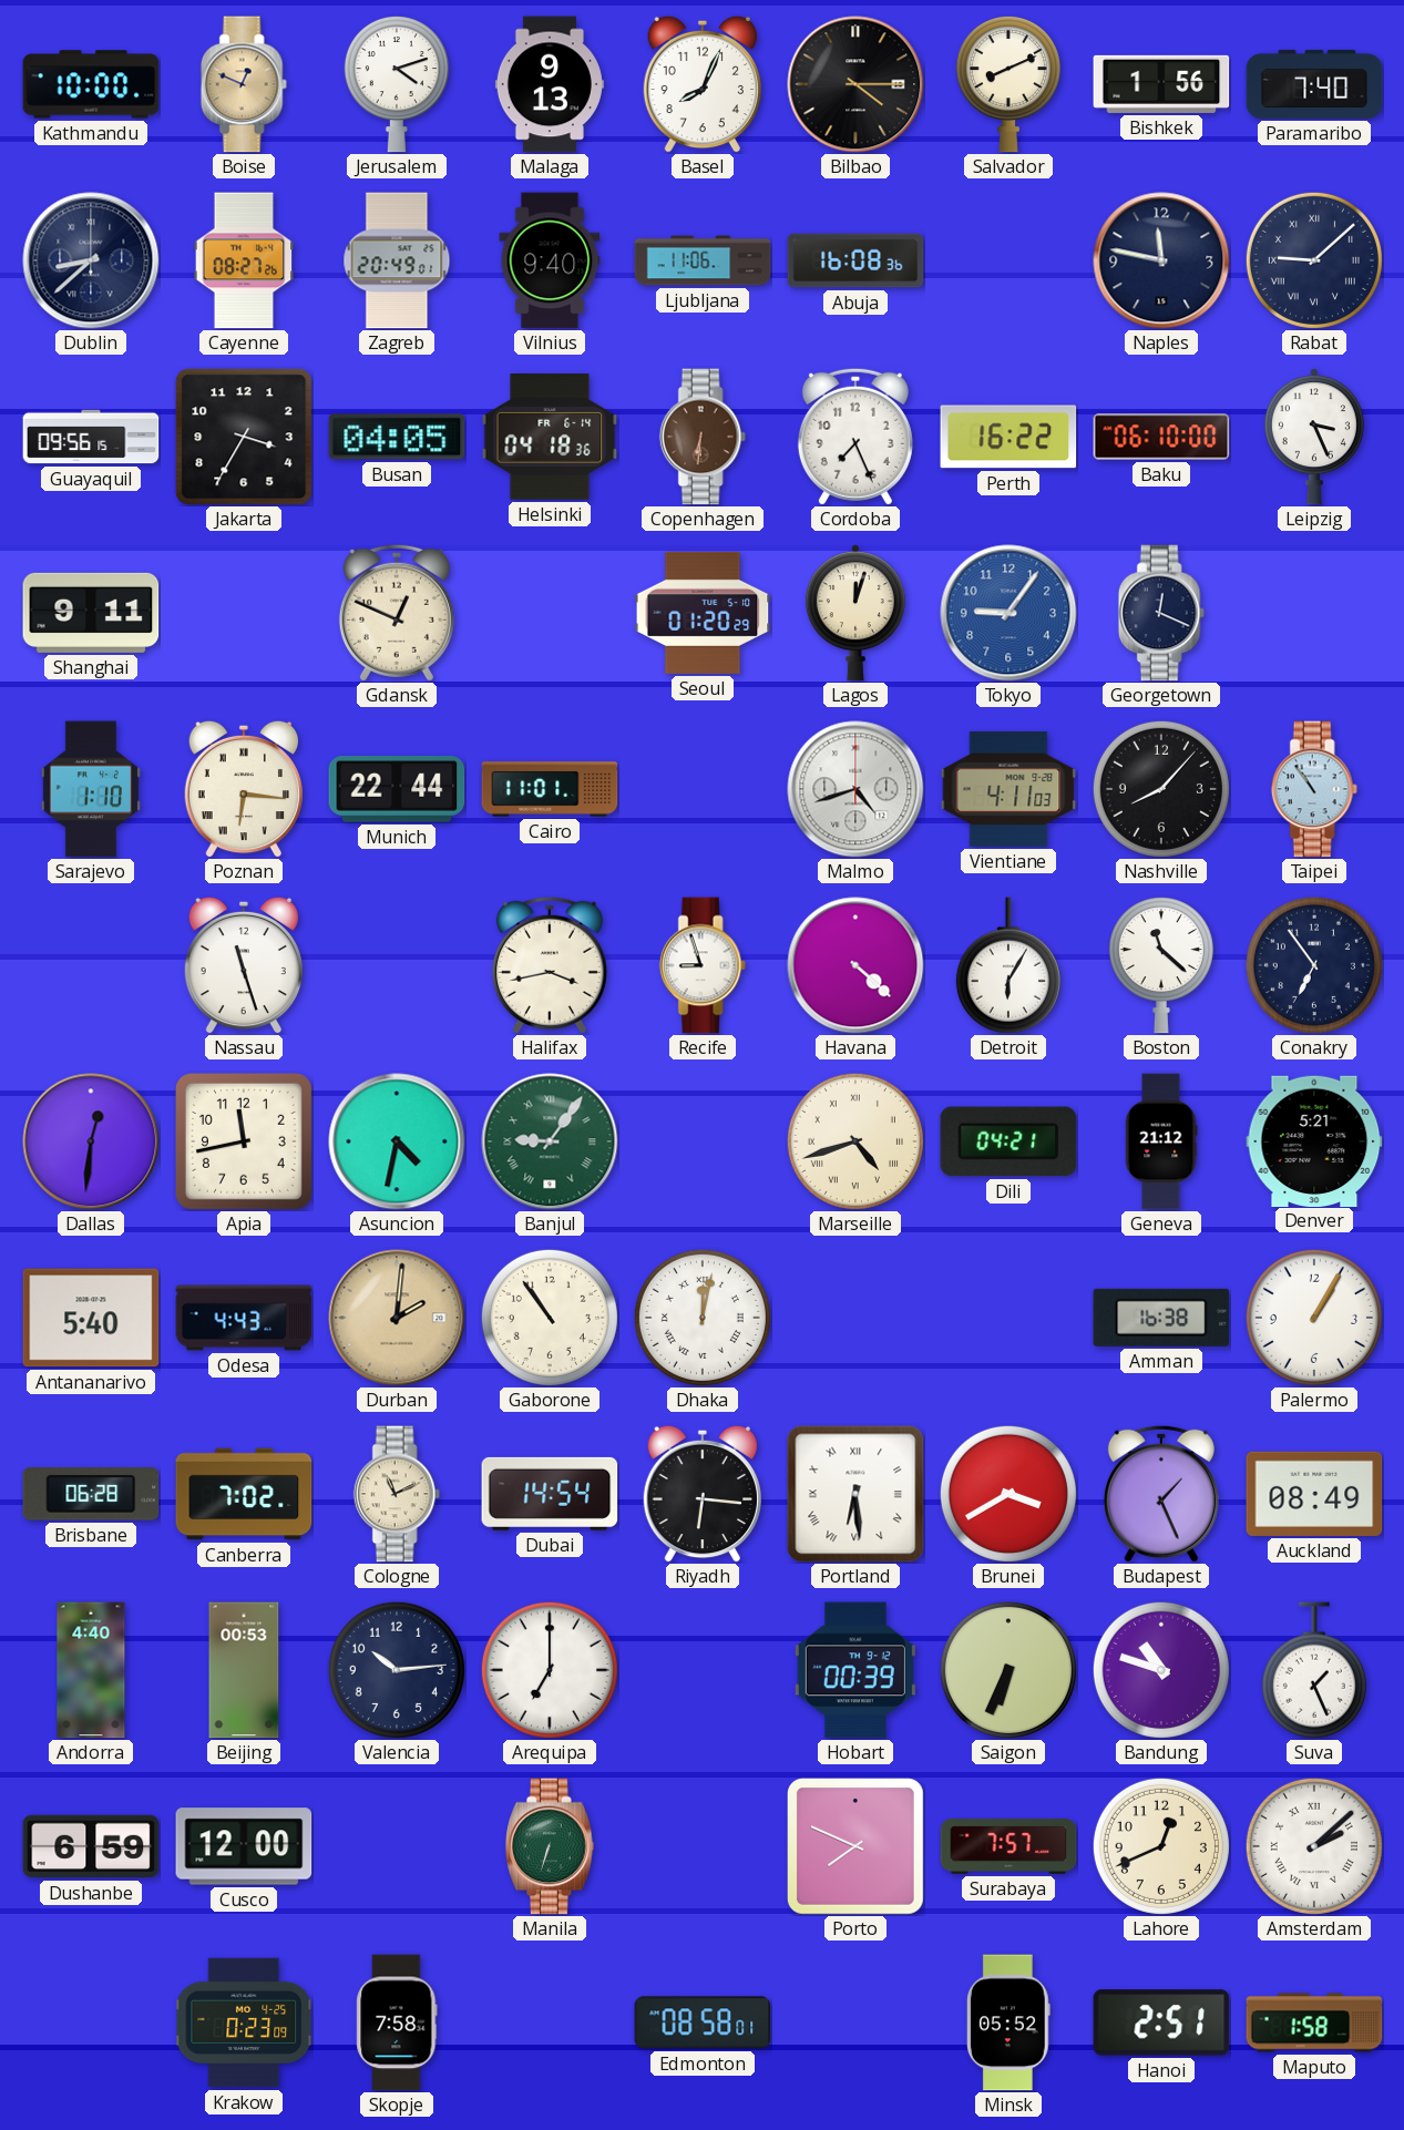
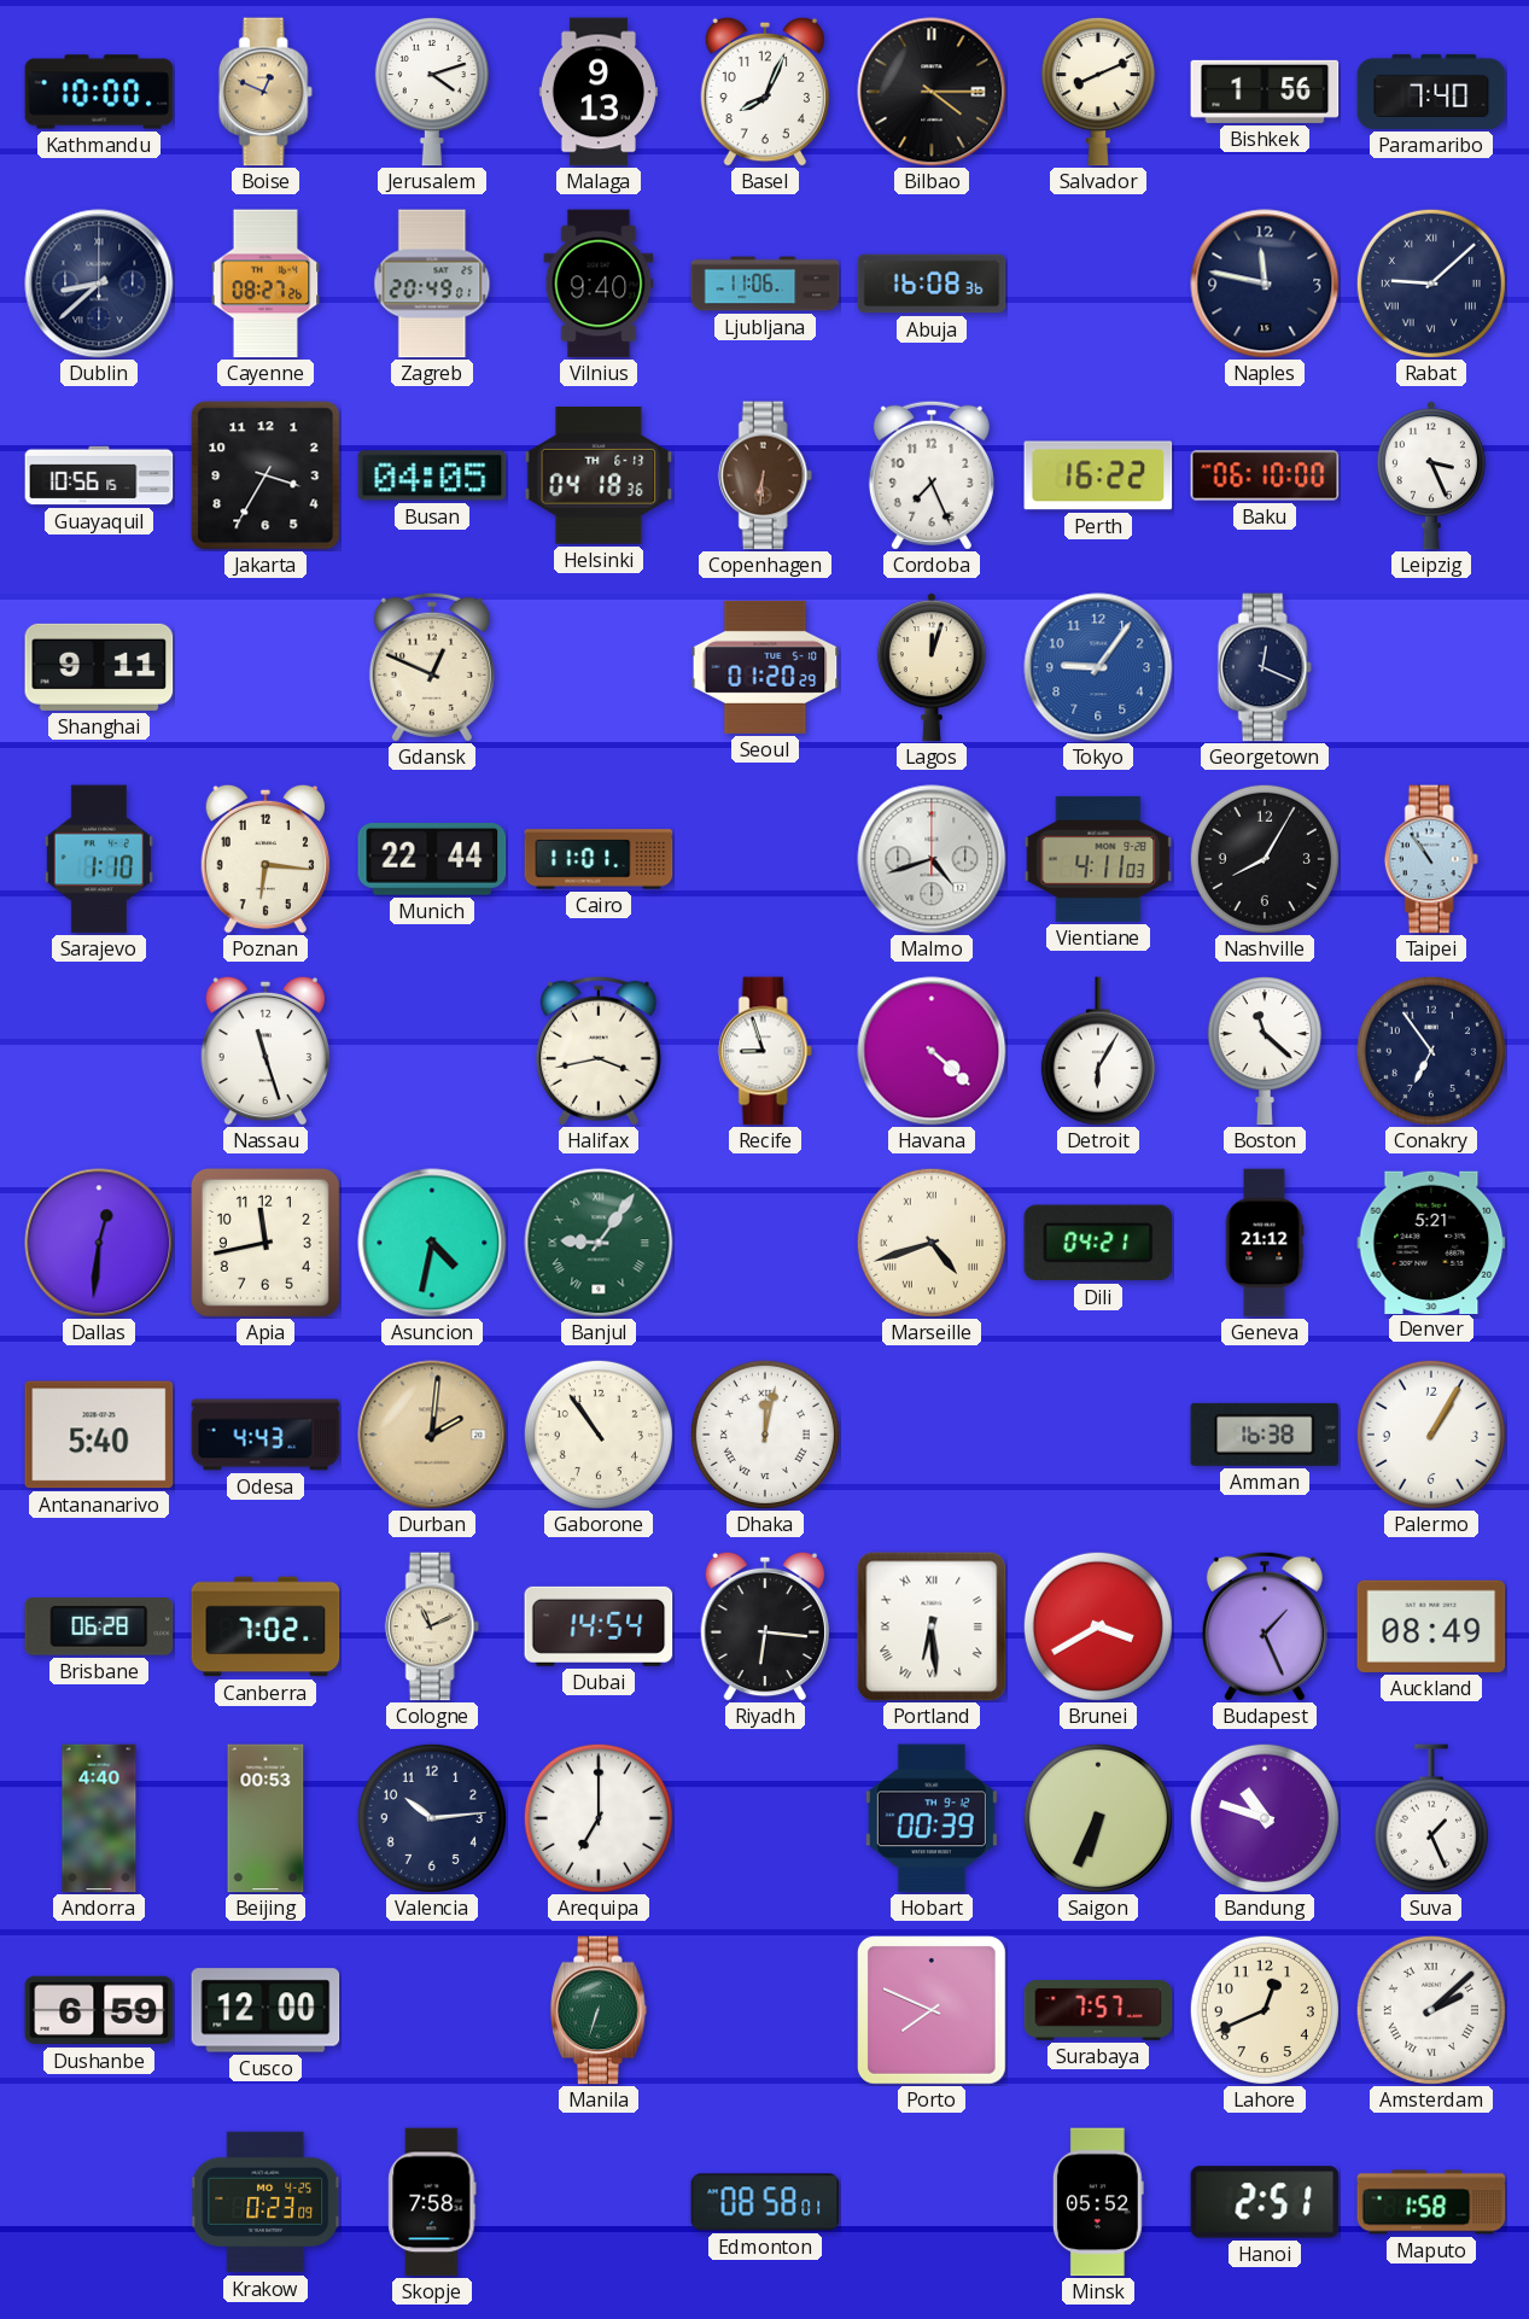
Guayaquil: 09:56 -> 10:56 (99, 475)
Helsinki date: FR 6-14 -> TH 6-13 (599, 477)
Poznan numerals: Roman -> Arabic (264, 859)
Nashville: 8:07 -> 8:05 (1265, 859)
